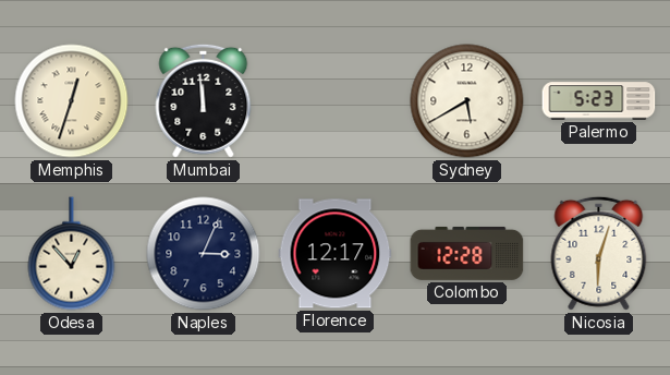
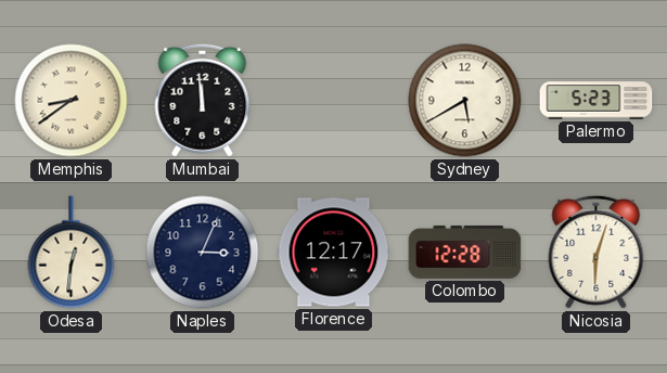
Memphis: 12:33 -> 8:39 (72, 101)
Odesa: 12:53 -> 12:31 (72, 253)
